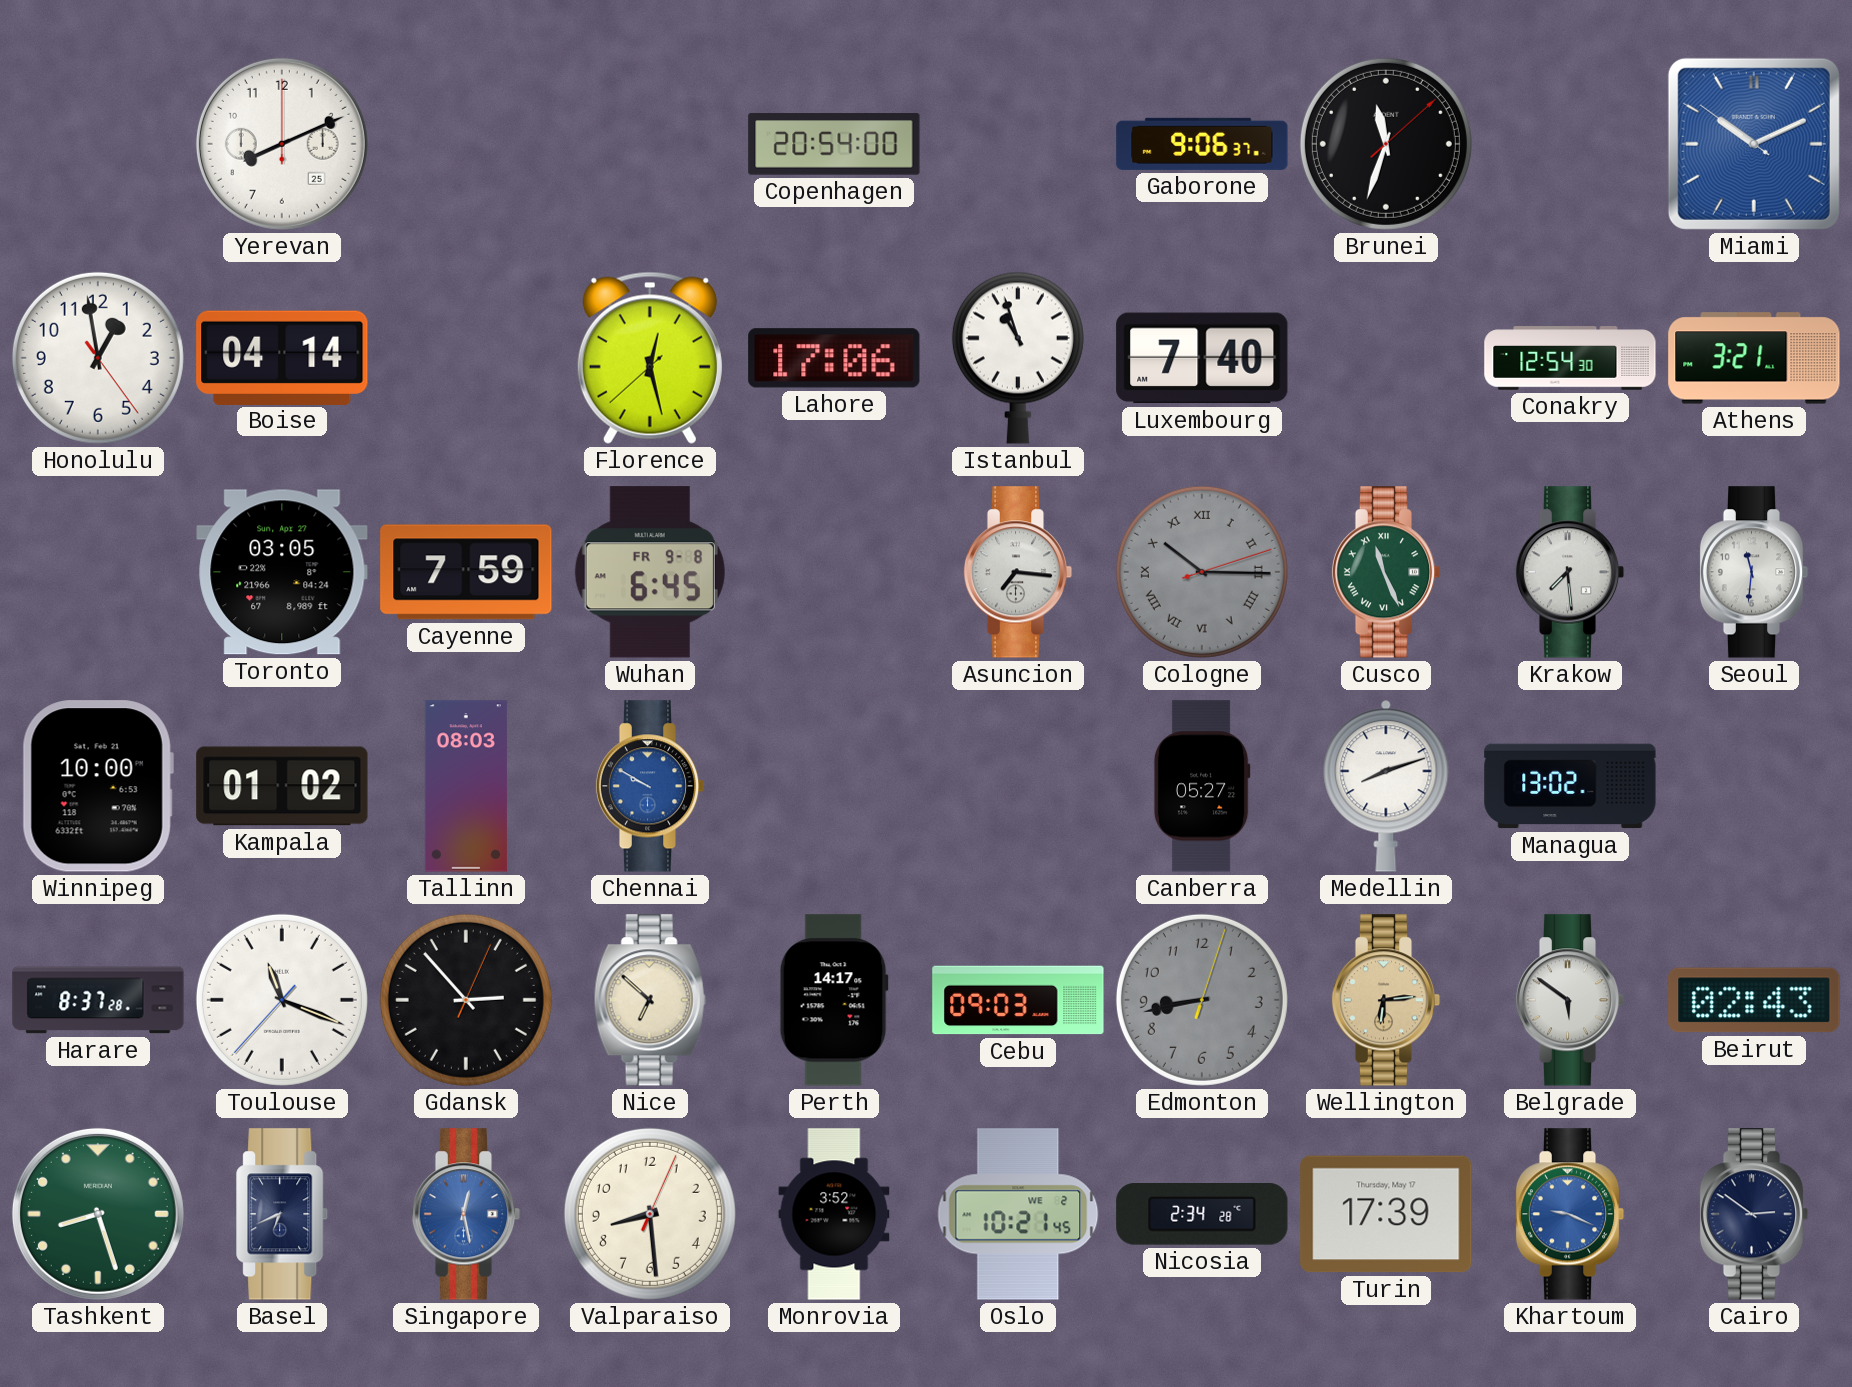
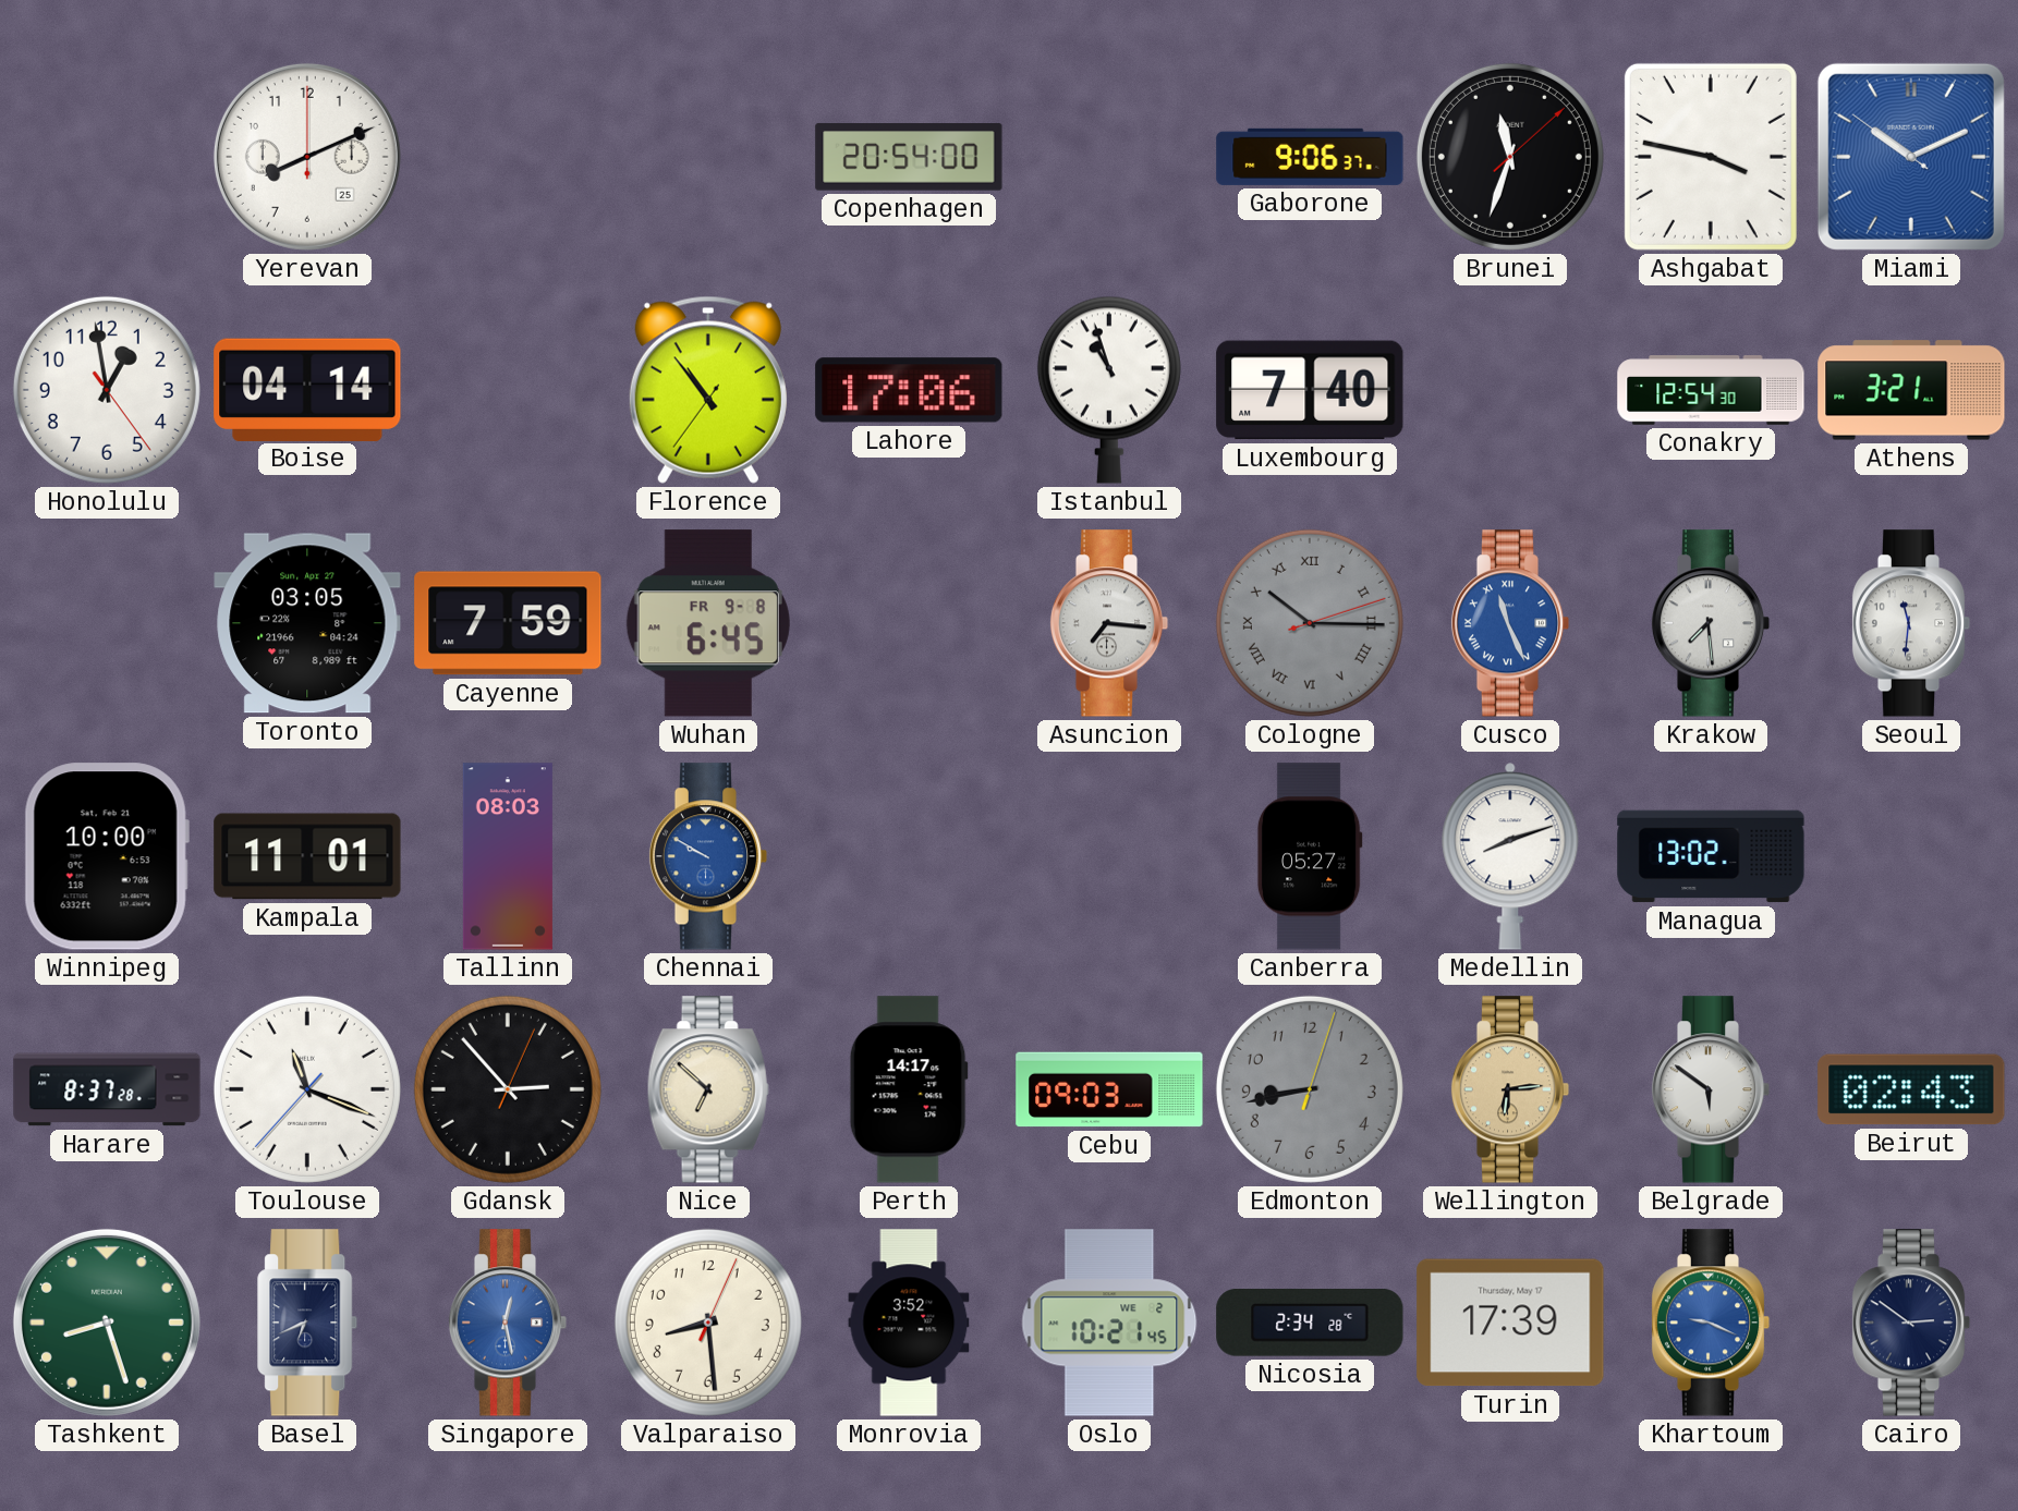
Ashgabat: none -> 3:47 (1711, 157)
Florence: 12:27 -> 10:53 (708, 390)
Cusco dial: green -> blue (1510, 623)
Kampala: 01:02 -> 11:01 (307, 856)
